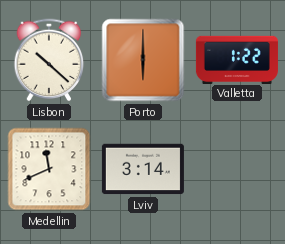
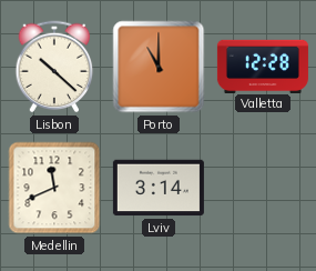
Porto: 6:00 -> 11:00 (159, 67)
Valletta: 1:22 -> 12:28 (263, 66)
